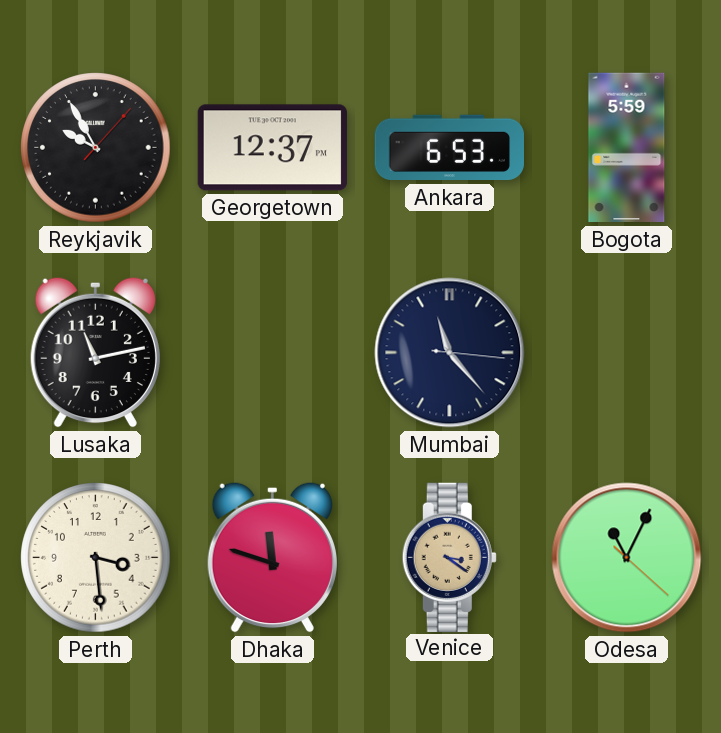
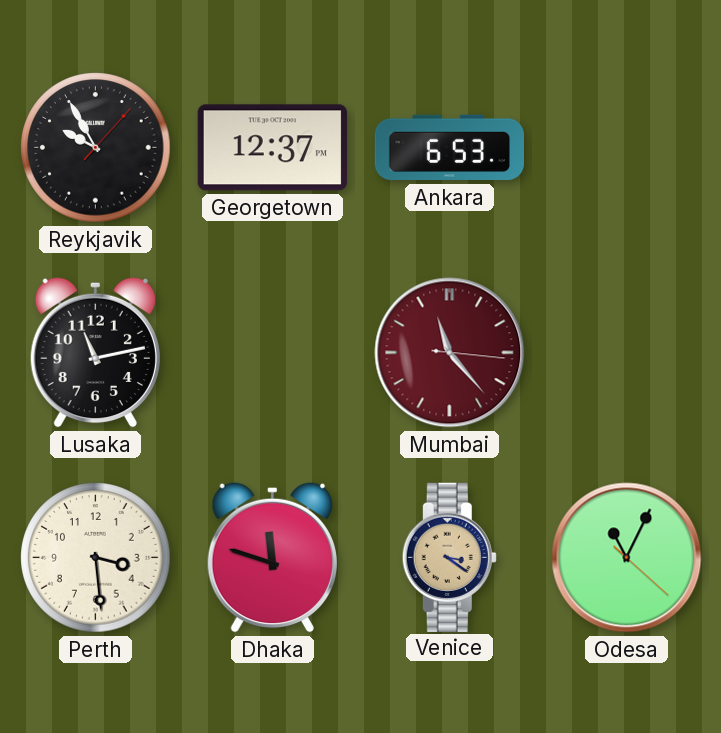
Bogota: 5:59 -> none (627, 148)
Mumbai dial: navy -> burgundy (450, 353)
